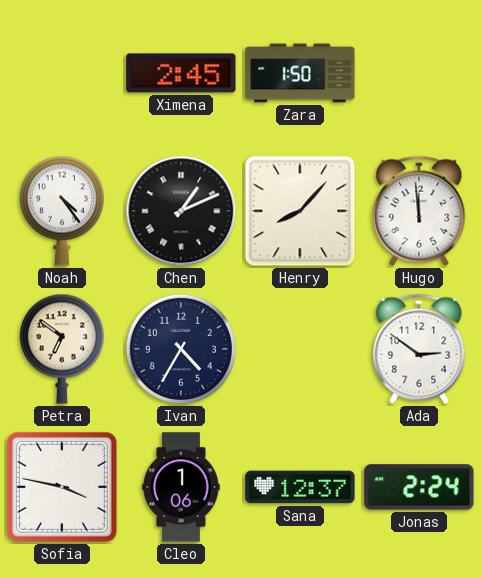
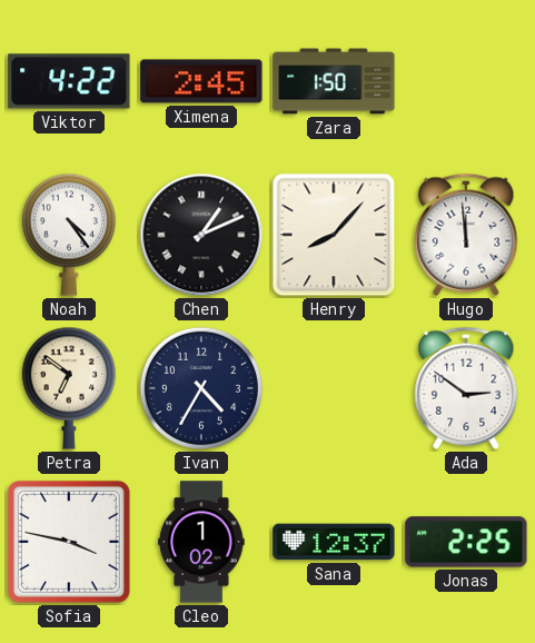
Viktor: none -> 4:22 (69, 81)
Cleo: 1:06 -> 1:02 (201, 542)
Jonas: 2:24 -> 2:25 (466, 542)
